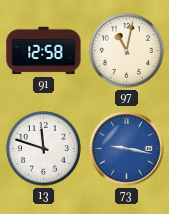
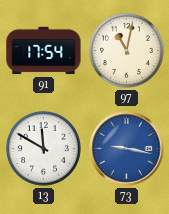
91: 12:58 -> 17:54 (44, 51)
13: 11:48 -> 11:50 (43, 148)
